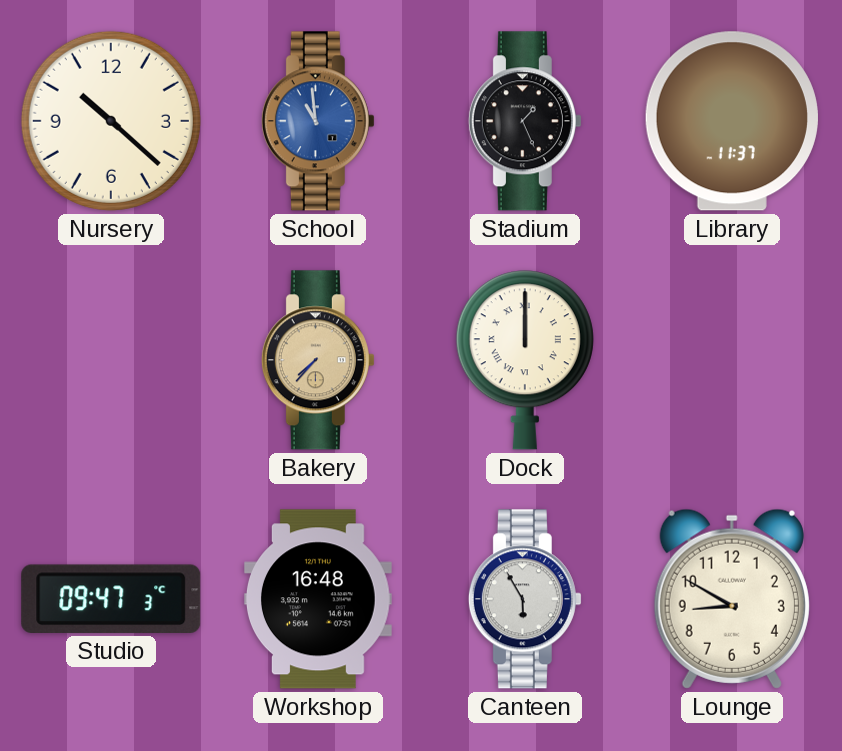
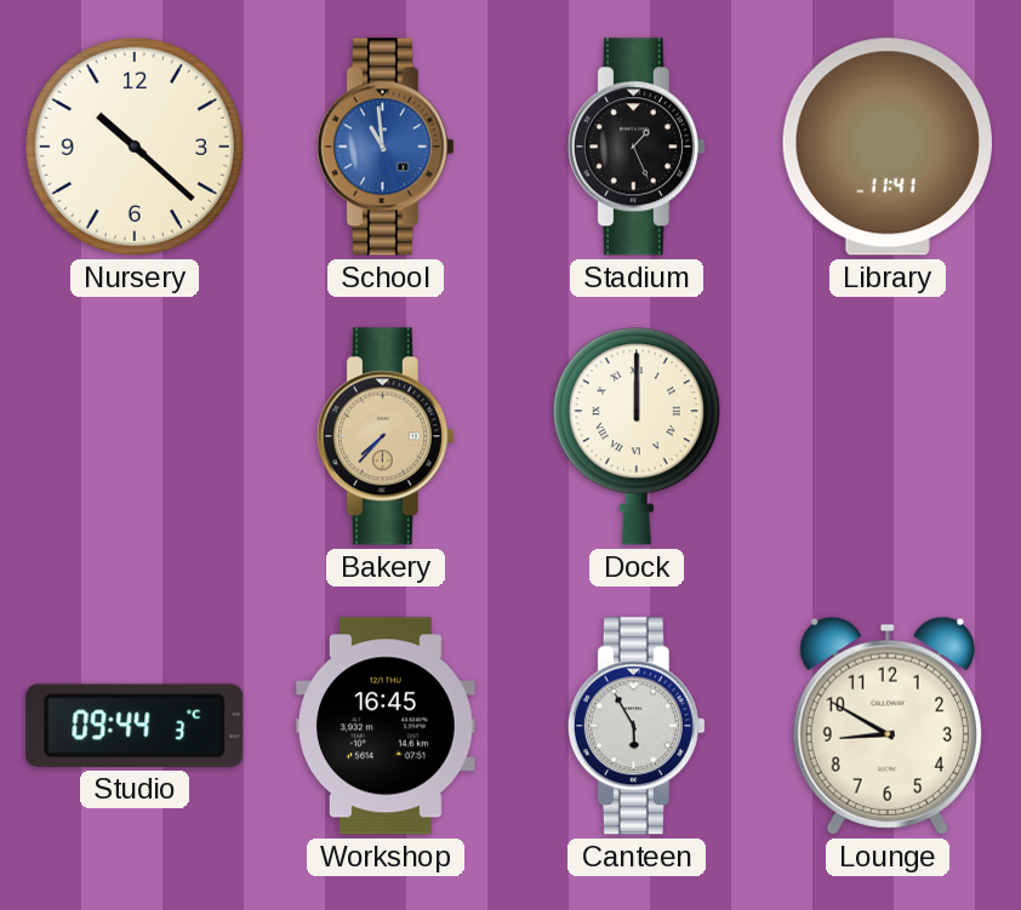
Library: 11:37 -> 11:41 (888, 147)
Studio: 09:47 -> 09:44 (135, 726)
Workshop: 16:48 -> 16:45 (387, 726)
